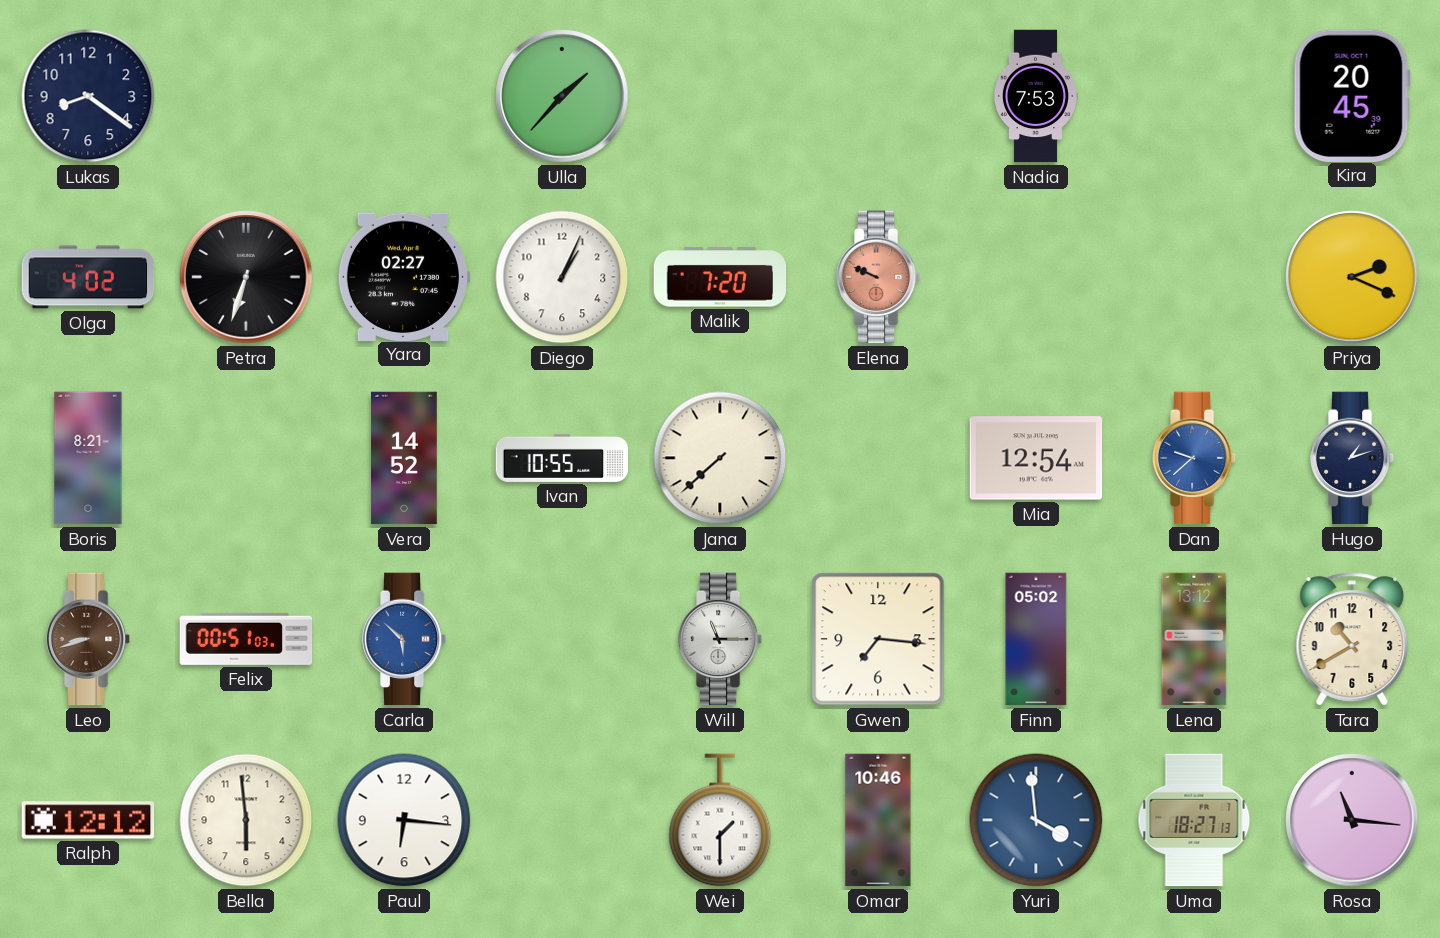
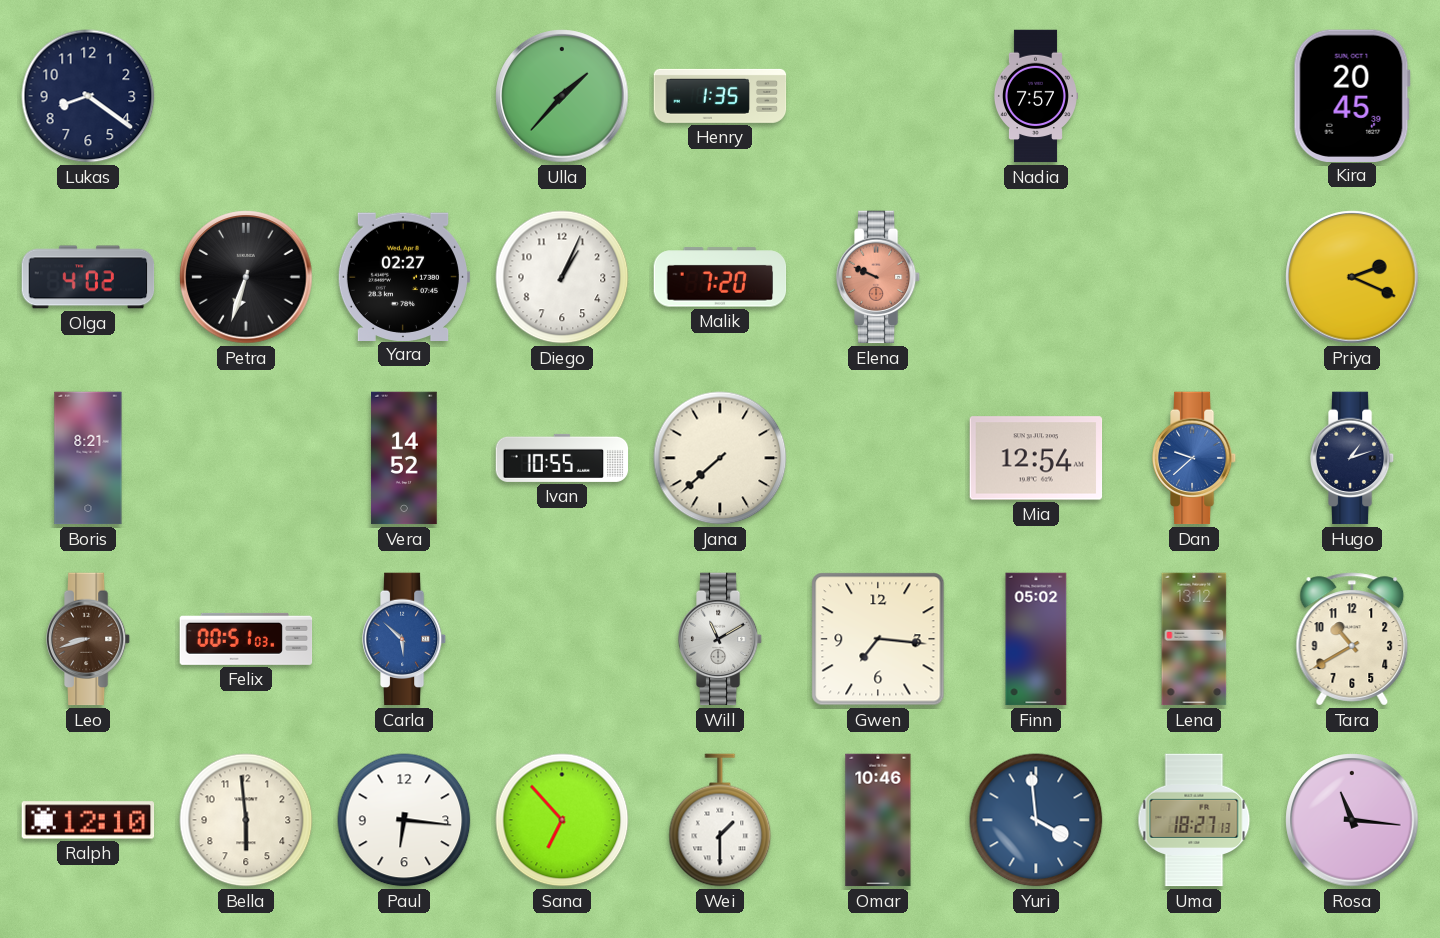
Henry: none -> 1:35 (720, 96)
Nadia: 7:53 -> 7:57 (1035, 96)
Will: 11:15 -> 11:10 (720, 639)
Ralph: 12:12 -> 12:10 (88, 820)
Sana: none -> 6:53 (562, 820)
